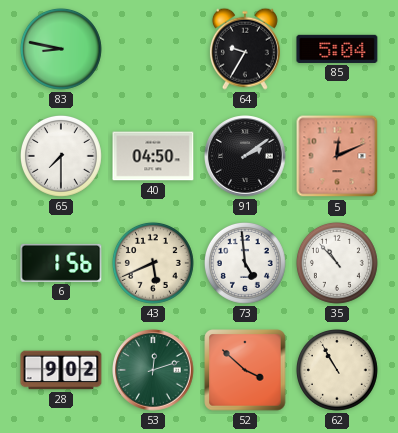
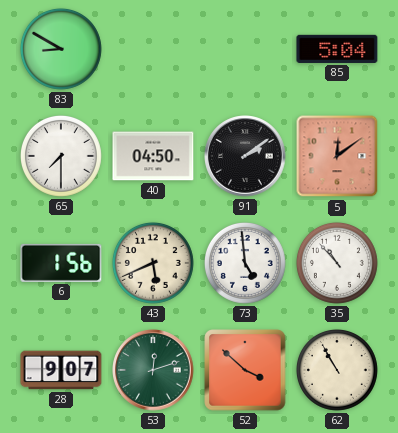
83: 8:47 -> 8:50 (61, 49)
64: 9:35 -> none (245, 49)
5: 12:11 -> 12:09 (337, 156)
28: 9:02 -> 9:07 (61, 370)
